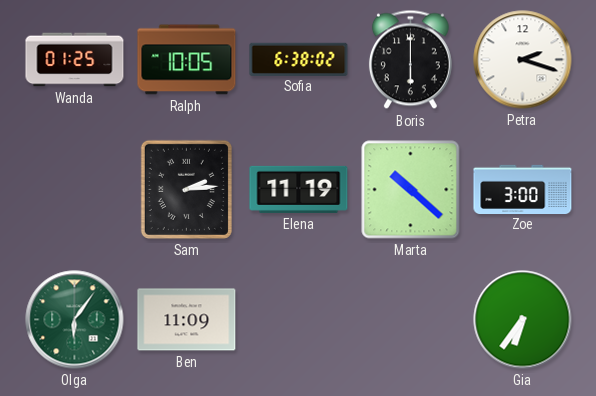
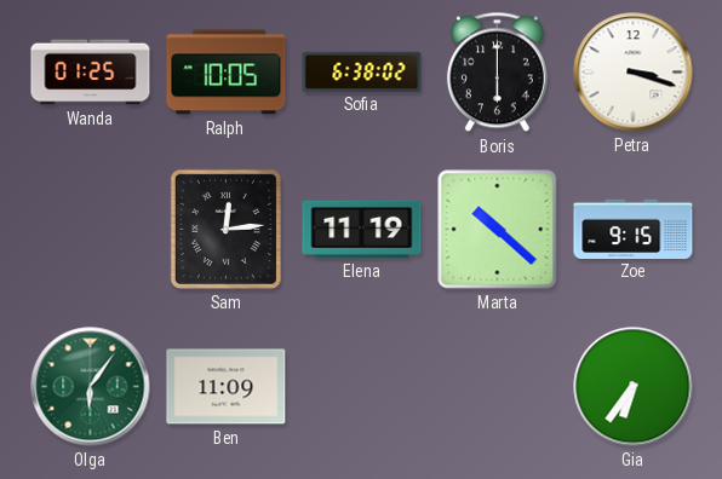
Petra: 2:18 -> 3:18 (634, 73)
Sam: 2:14 -> 12:14 (225, 229)
Zoe: 3:00 -> 9:15 (634, 229)
